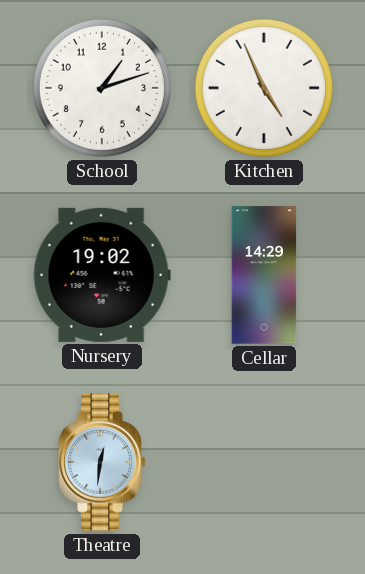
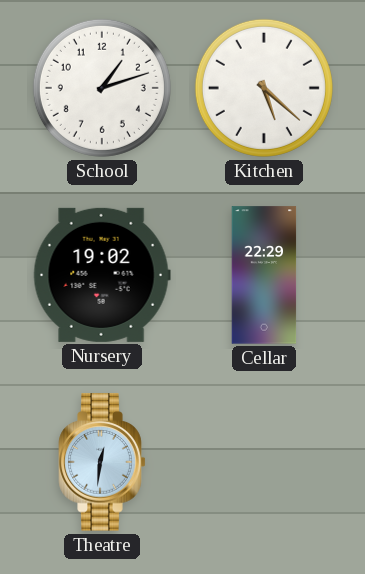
Kitchen: 4:56 -> 5:22 (264, 88)
Cellar: 14:29 -> 22:29 (264, 275)
